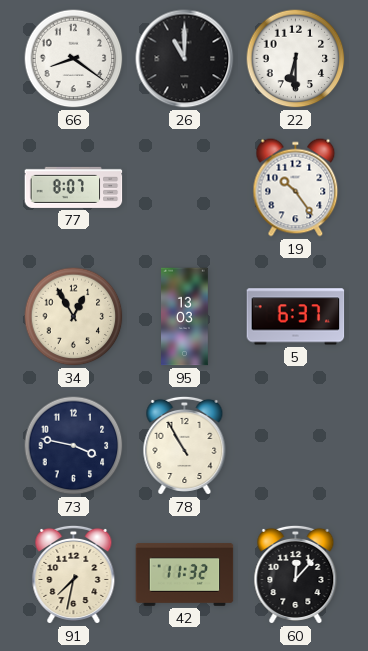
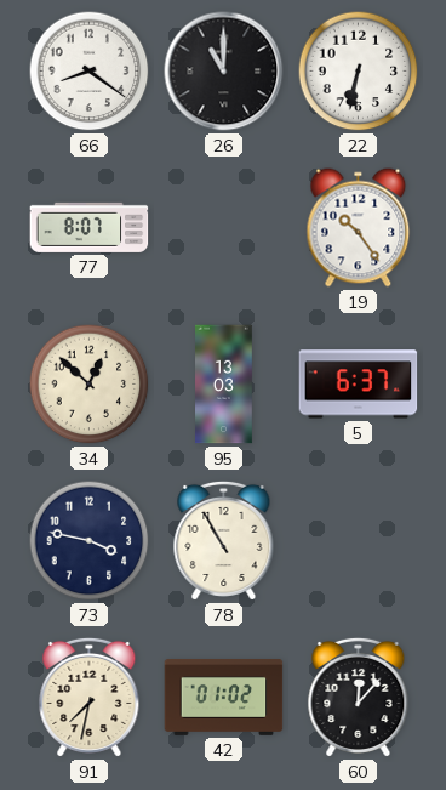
22: 6:30 -> 6:32 (359, 72)
34: 12:55 -> 12:52 (90, 385)
42: 11:32 -> 01:02 (224, 698)
